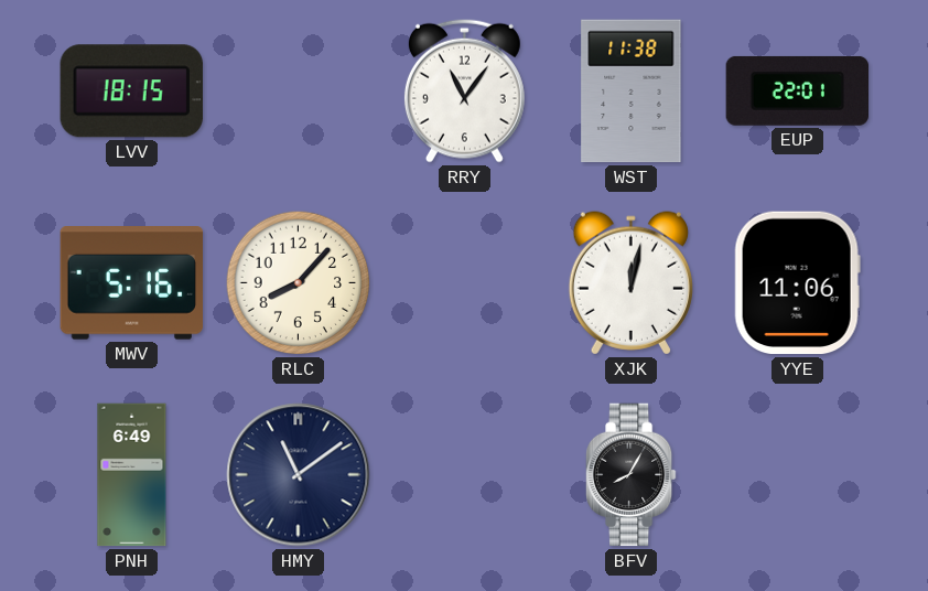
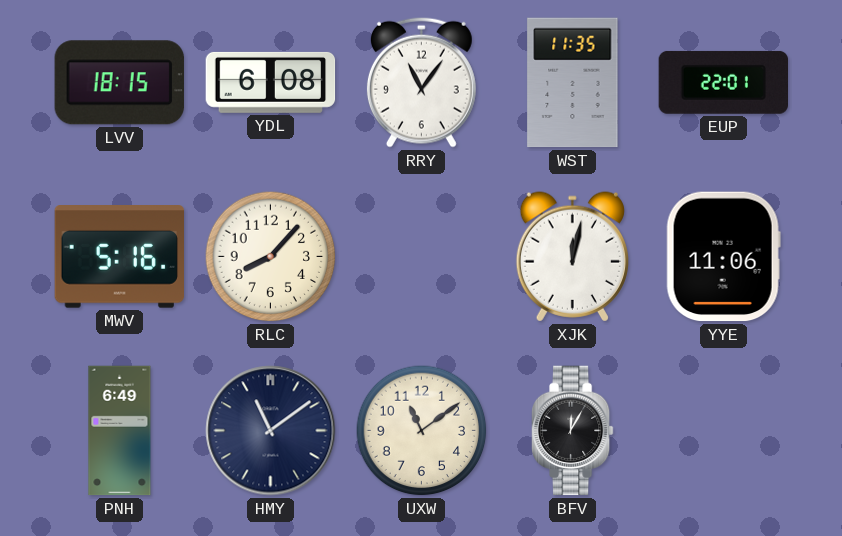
YDL: none -> 6:08 (271, 82)
WST: 11:38 -> 11:35 (573, 83)
UXW: none -> 11:09 (422, 431)
BFV: 8:05 -> 12:05 (573, 431)
